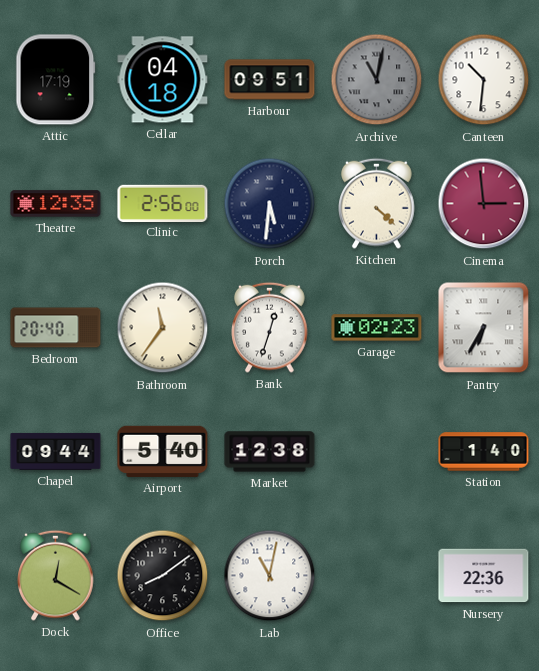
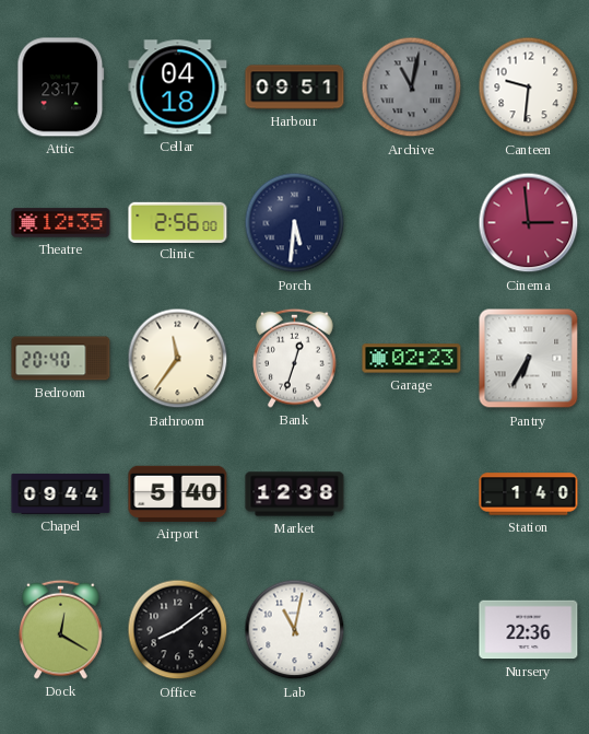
Attic: 17:19 -> 23:17 (61, 88)
Canteen: 10:31 -> 9:31 (529, 88)
Kitchen: 4:22 -> none (377, 203)
